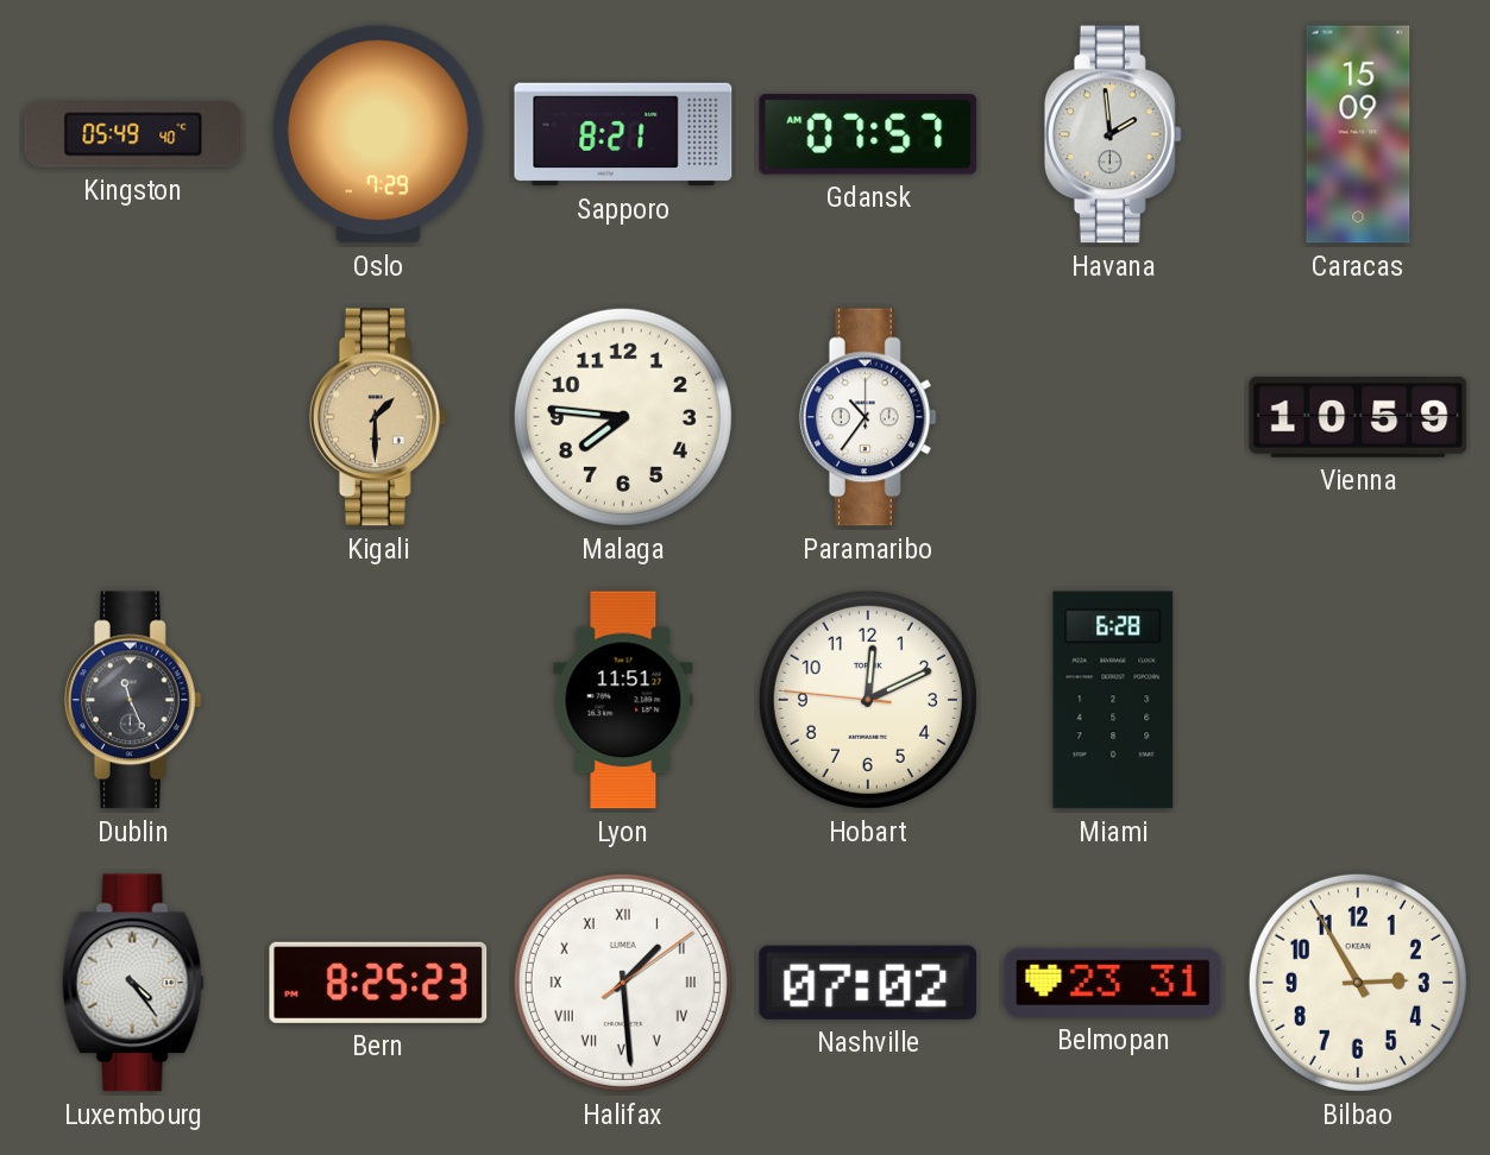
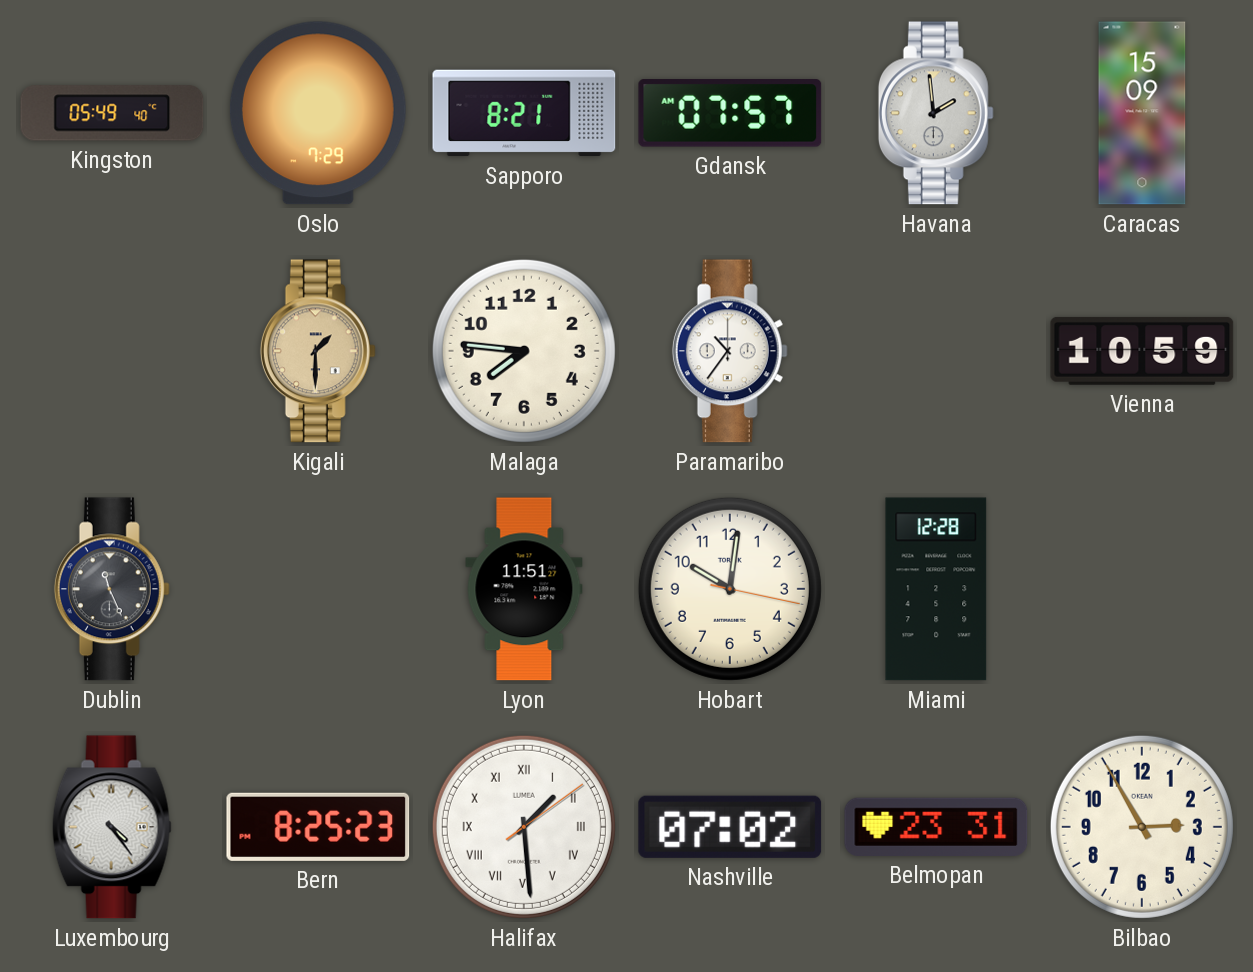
Hobart: 12:10 -> 10:01 (730, 589)
Miami: 6:28 -> 12:28 (936, 589)
